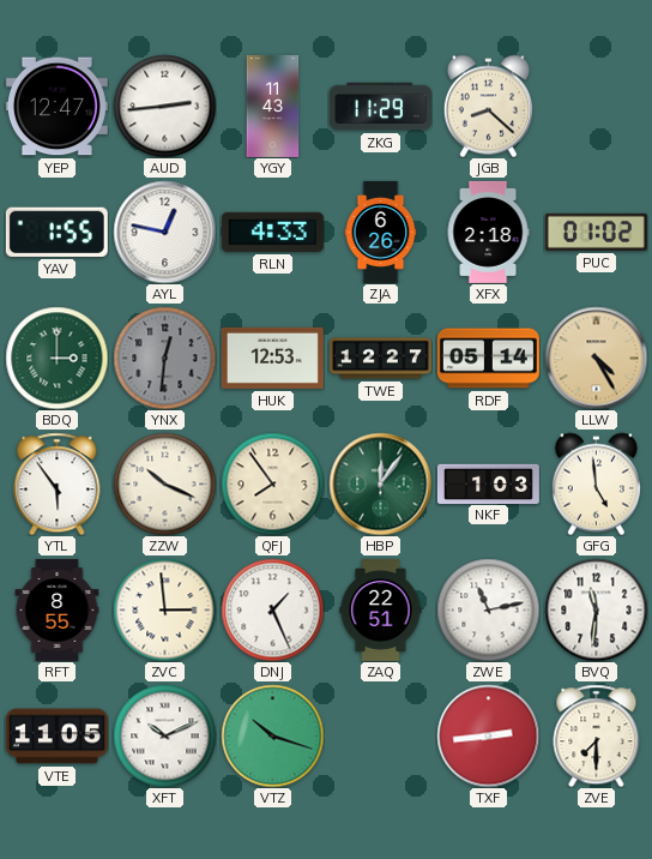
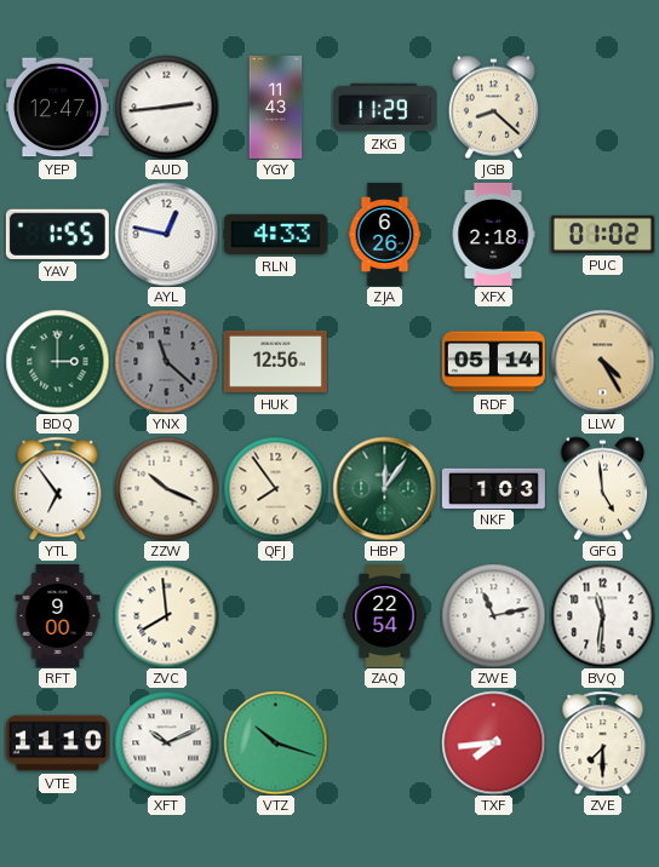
YNX: 12:31 -> 11:22 (166, 361)
HUK: 12:53 -> 12:56 (275, 361)
TWE: 12:27 -> none (380, 359)
YTL: 5:54 -> 6:54 (58, 488)
RFT: 8:55 -> 9:00 (58, 615)
ZVC: 2:59 -> 7:59 (166, 615)
DNJ: 1:26 -> none (272, 609)
ZAQ: 22:51 -> 22:54 (385, 615)
VTE: 11:05 -> 11:10 (57, 743)
TXF: 2:44 -> 7:44 (493, 742)
